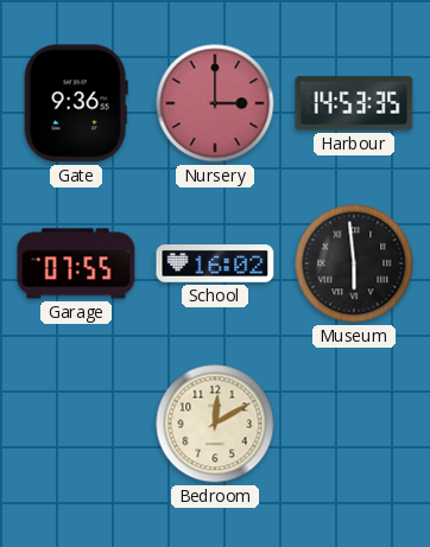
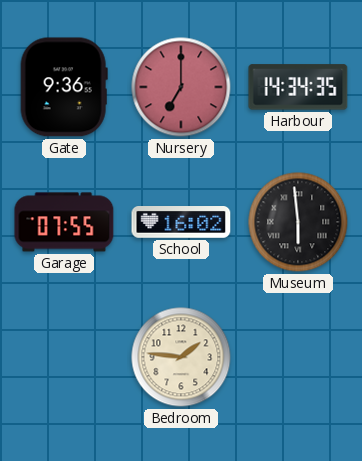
Nursery: 3:00 -> 7:00 (181, 87)
Harbour: 14:53 -> 14:34 (298, 87)
Bedroom: 12:10 -> 1:46 (181, 357)
